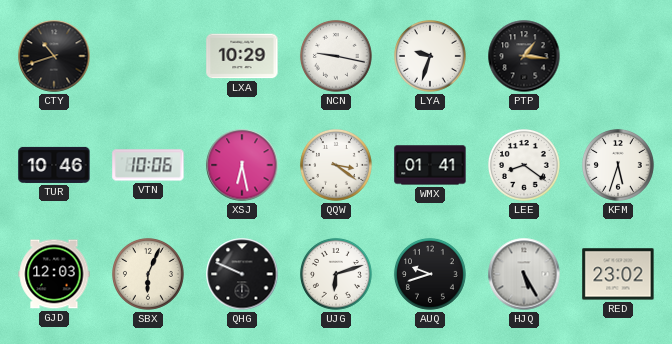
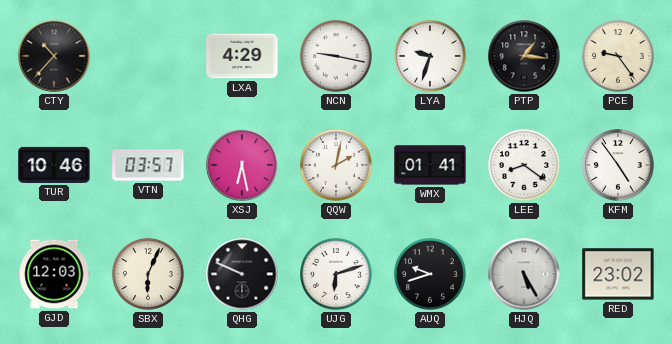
CTY: 10:42 -> 10:37 (54, 56)
LXA: 10:29 -> 4:29 (242, 56)
PCE: none -> 9:24 (618, 56)
VTN: 10:06 -> 03:57 (148, 165)
QQW: 3:21 -> 2:02 (336, 165)
KFM: 5:33 -> 4:54 (618, 165)
